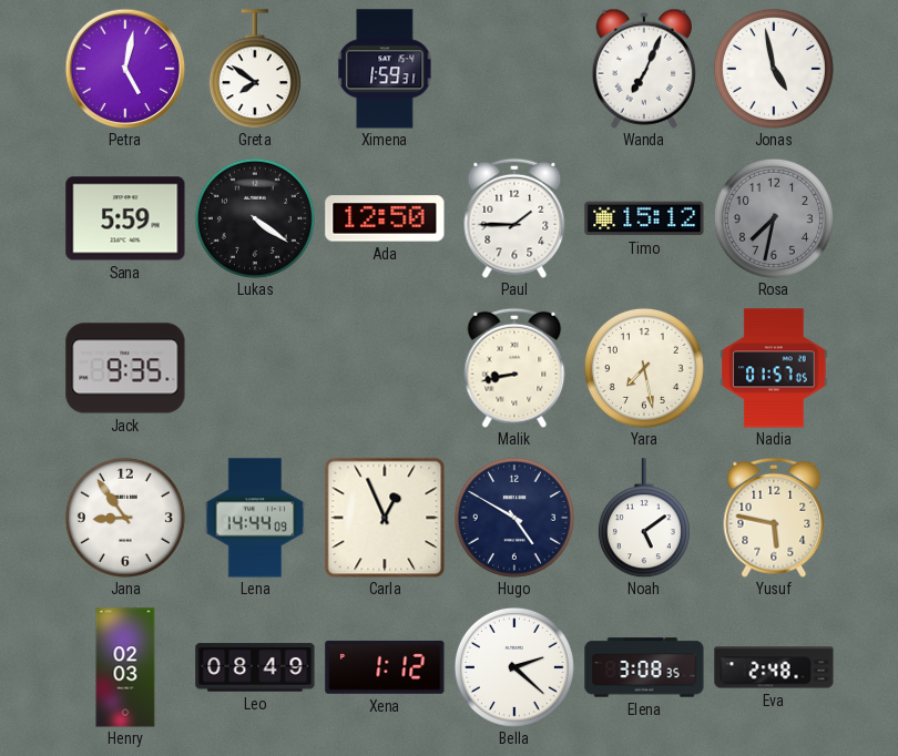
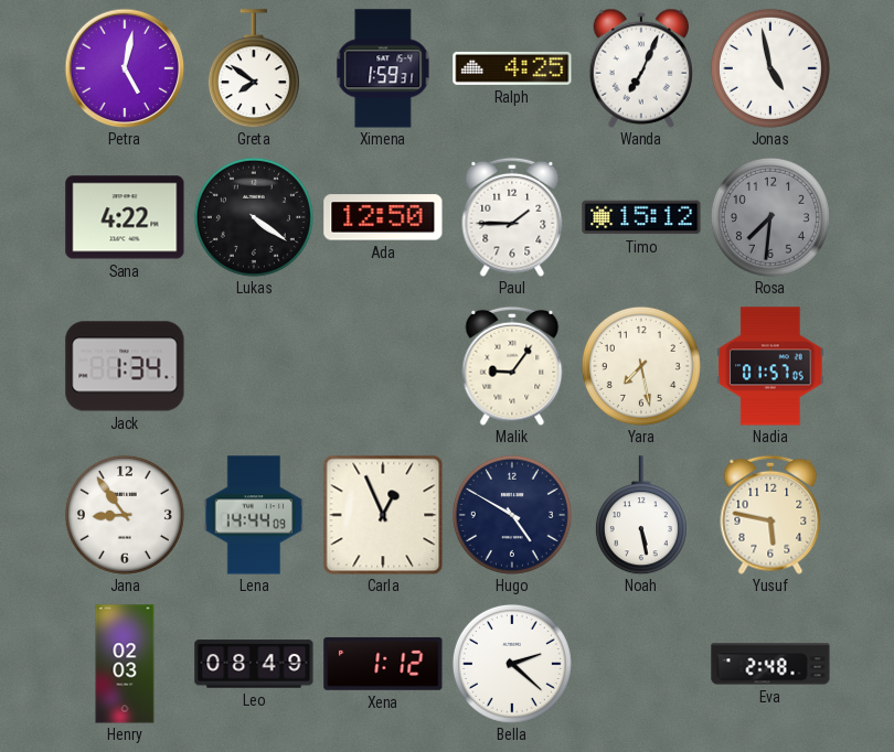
Ralph: none -> 4:25 (512, 68)
Sana: 5:59 -> 4:22 (125, 217)
Rosa: 7:32 -> 7:31 (770, 217)
Jack: 9:35 -> 1:34 (125, 366)
Malik: 8:43 -> 9:06 (512, 366)
Noah: 5:09 -> 5:28 (641, 515)
Elena: 3:08 -> none (644, 667)
